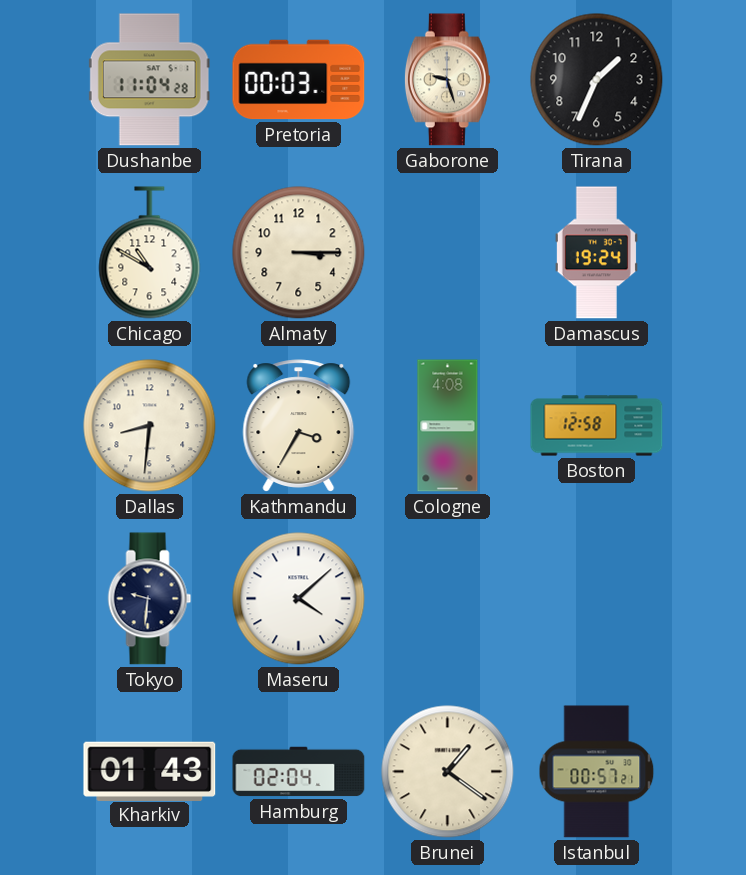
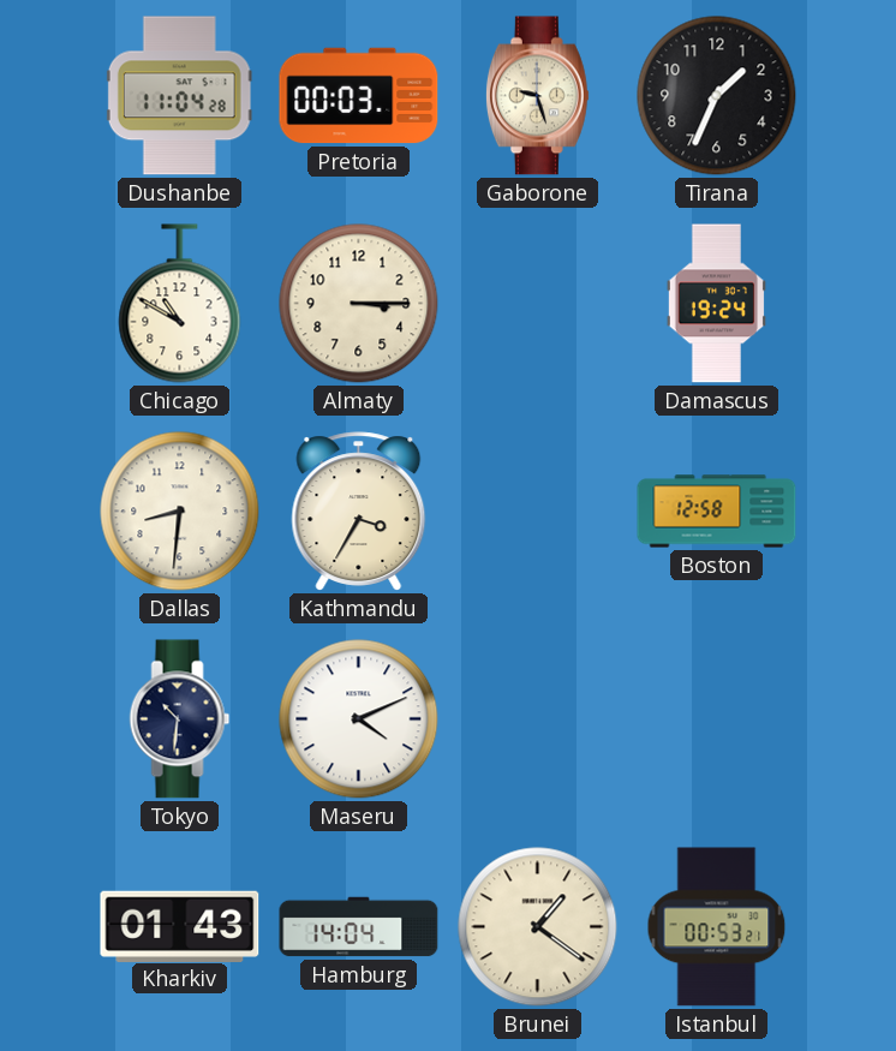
Cologne: 4:08 -> none (448, 426)
Tokyo: 9:31 -> 10:31 (180, 719)
Maseru: 4:08 -> 4:11 (359, 719)
Hamburg: 02:04 -> 14:04 (359, 927)
Istanbul: 00:57 -> 00:53 (717, 927)
